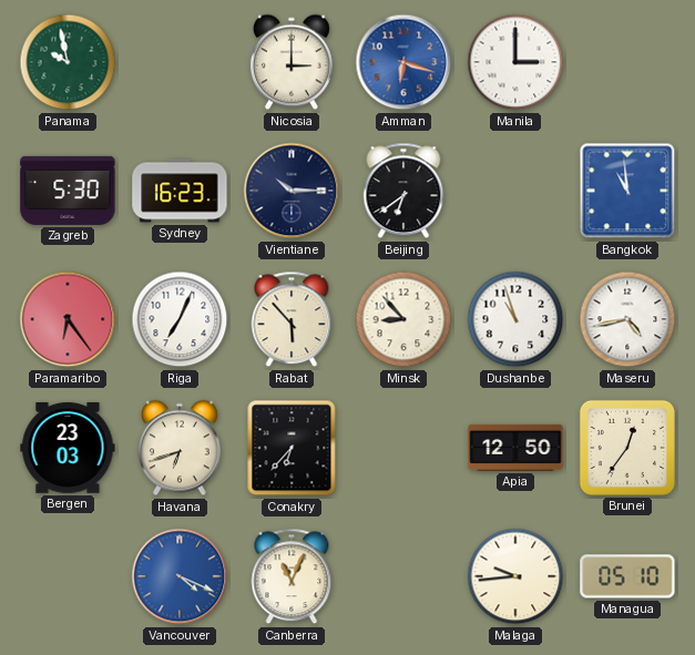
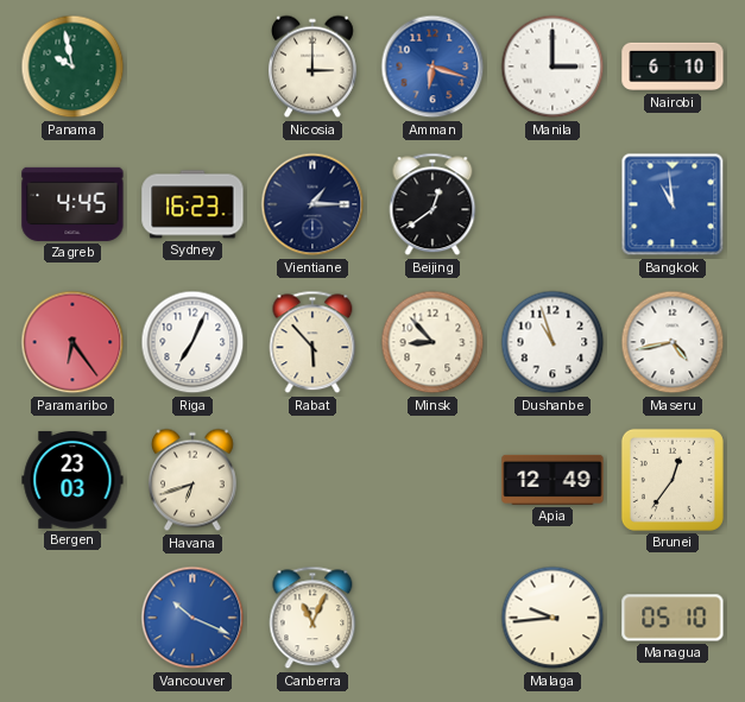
Nairobi: none -> 6:10 (673, 67)
Zagreb: 5:30 -> 4:45 (72, 204)
Vientiane: 10:15 -> 1:15 (312, 204)
Beijing: 6:39 -> 12:39 (433, 204)
Conakry: 6:37 -> none (292, 448)
Apia: 12:50 -> 12:49 (553, 480)
Vancouver: 4:19 -> 10:19 (192, 618)
